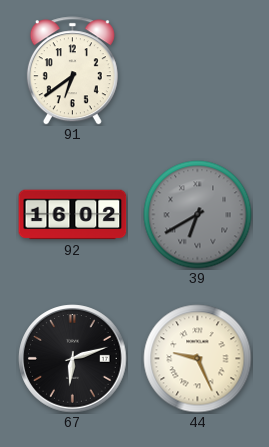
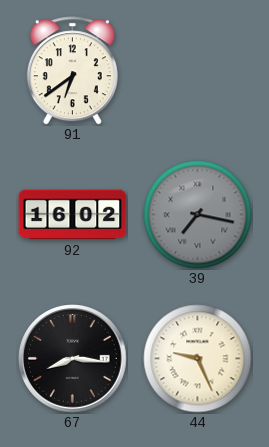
39: 6:40 -> 7:17 (198, 215)
67: 6:12 -> 8:16 (73, 359)
